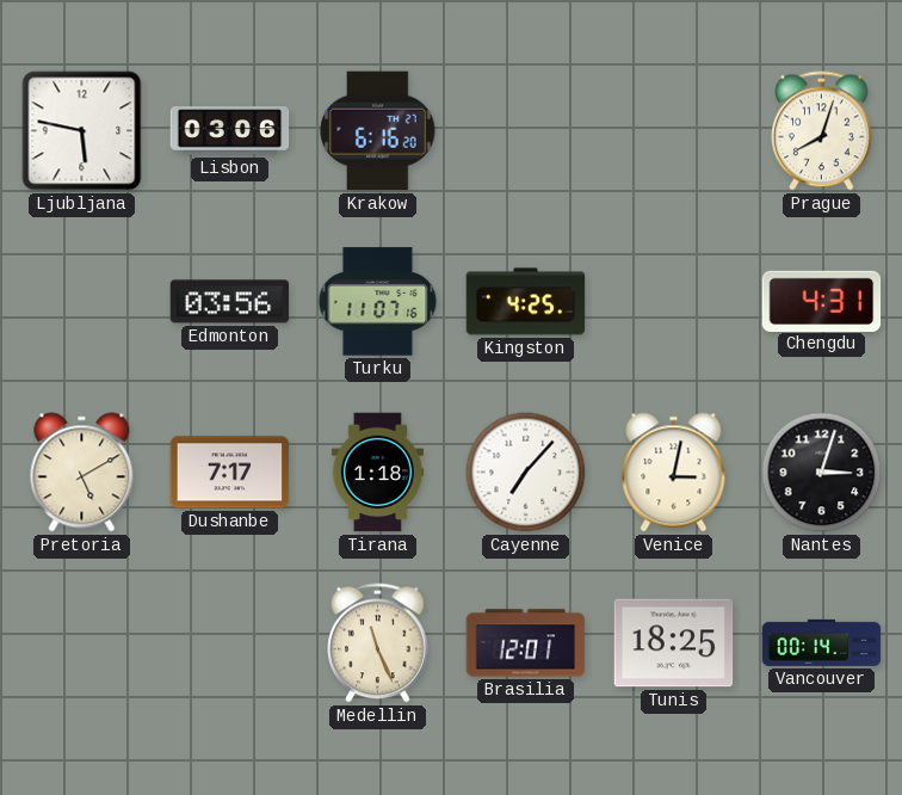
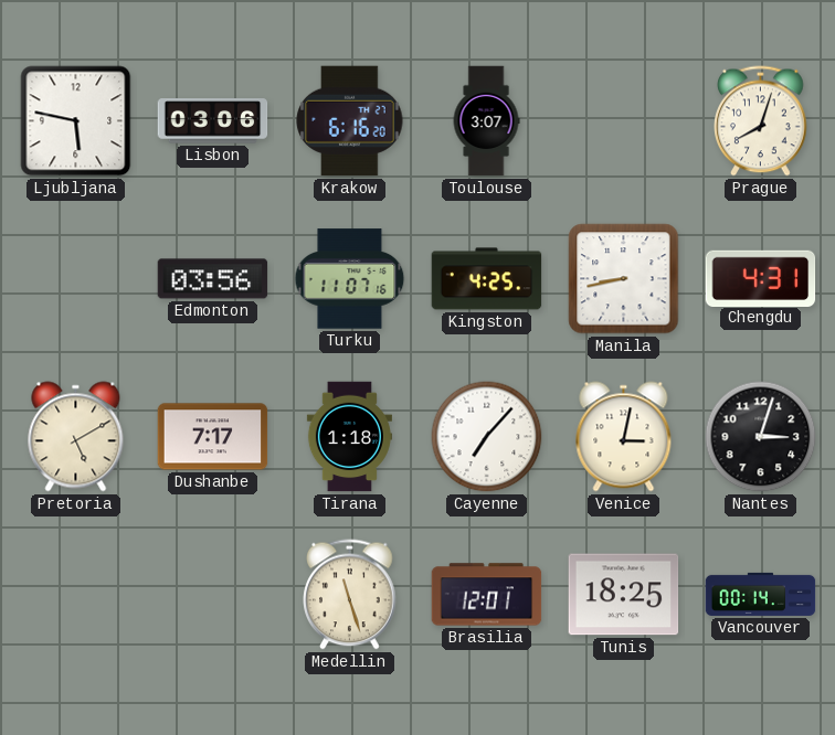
Toulouse: none -> 3:07 (486, 121)
Manila: none -> 8:43 (624, 279)
Medellin: 11:26 -> 11:27 (350, 595)
